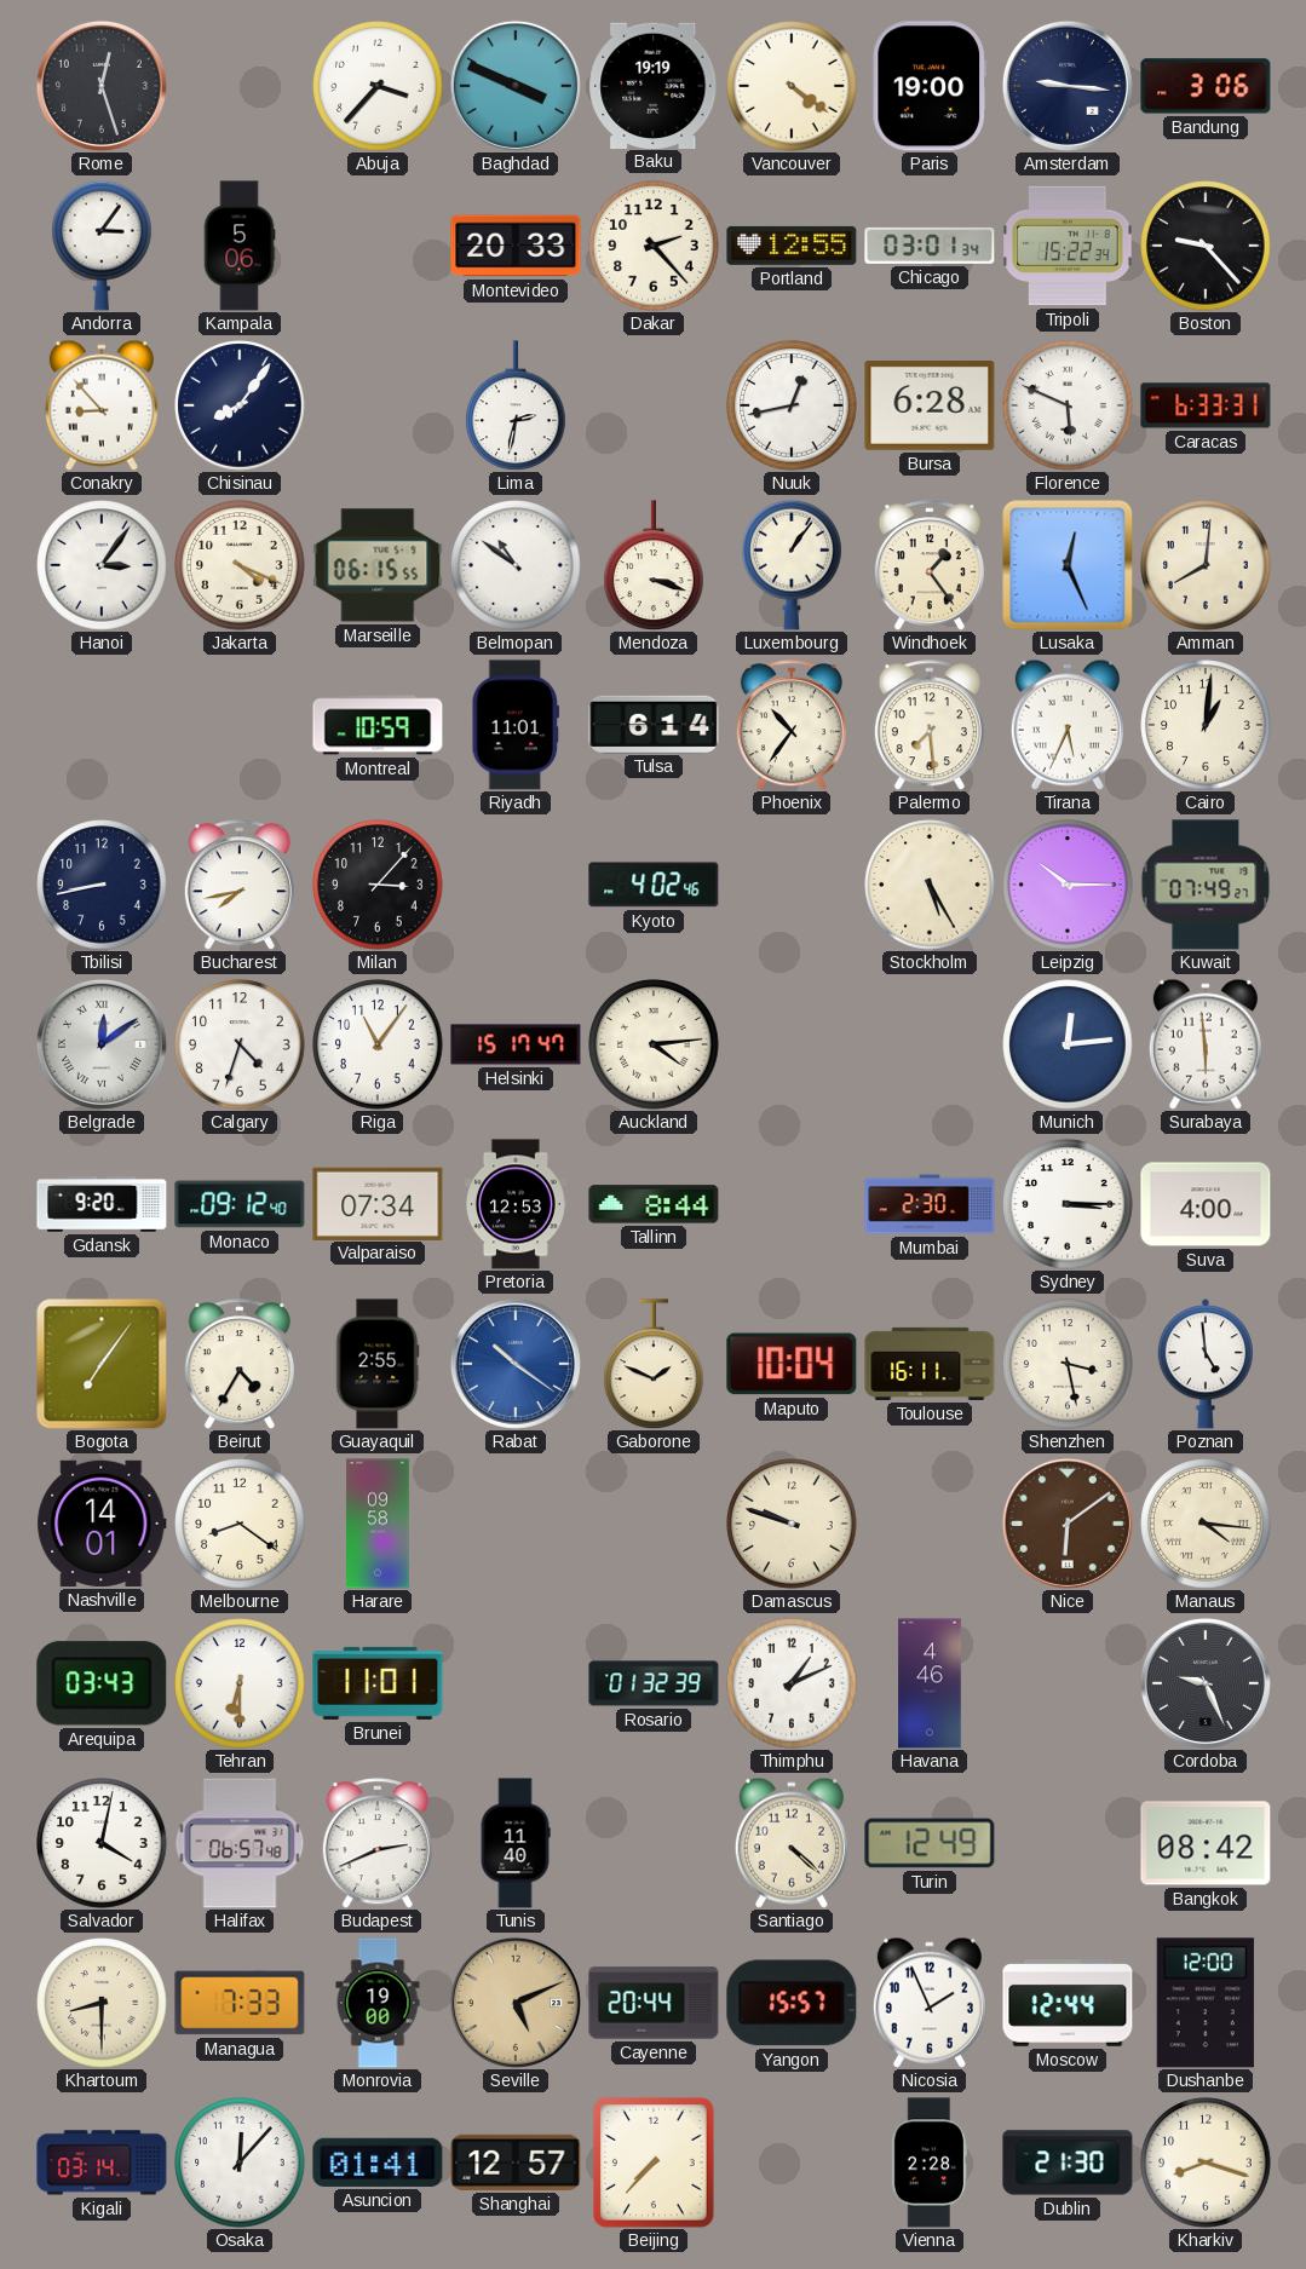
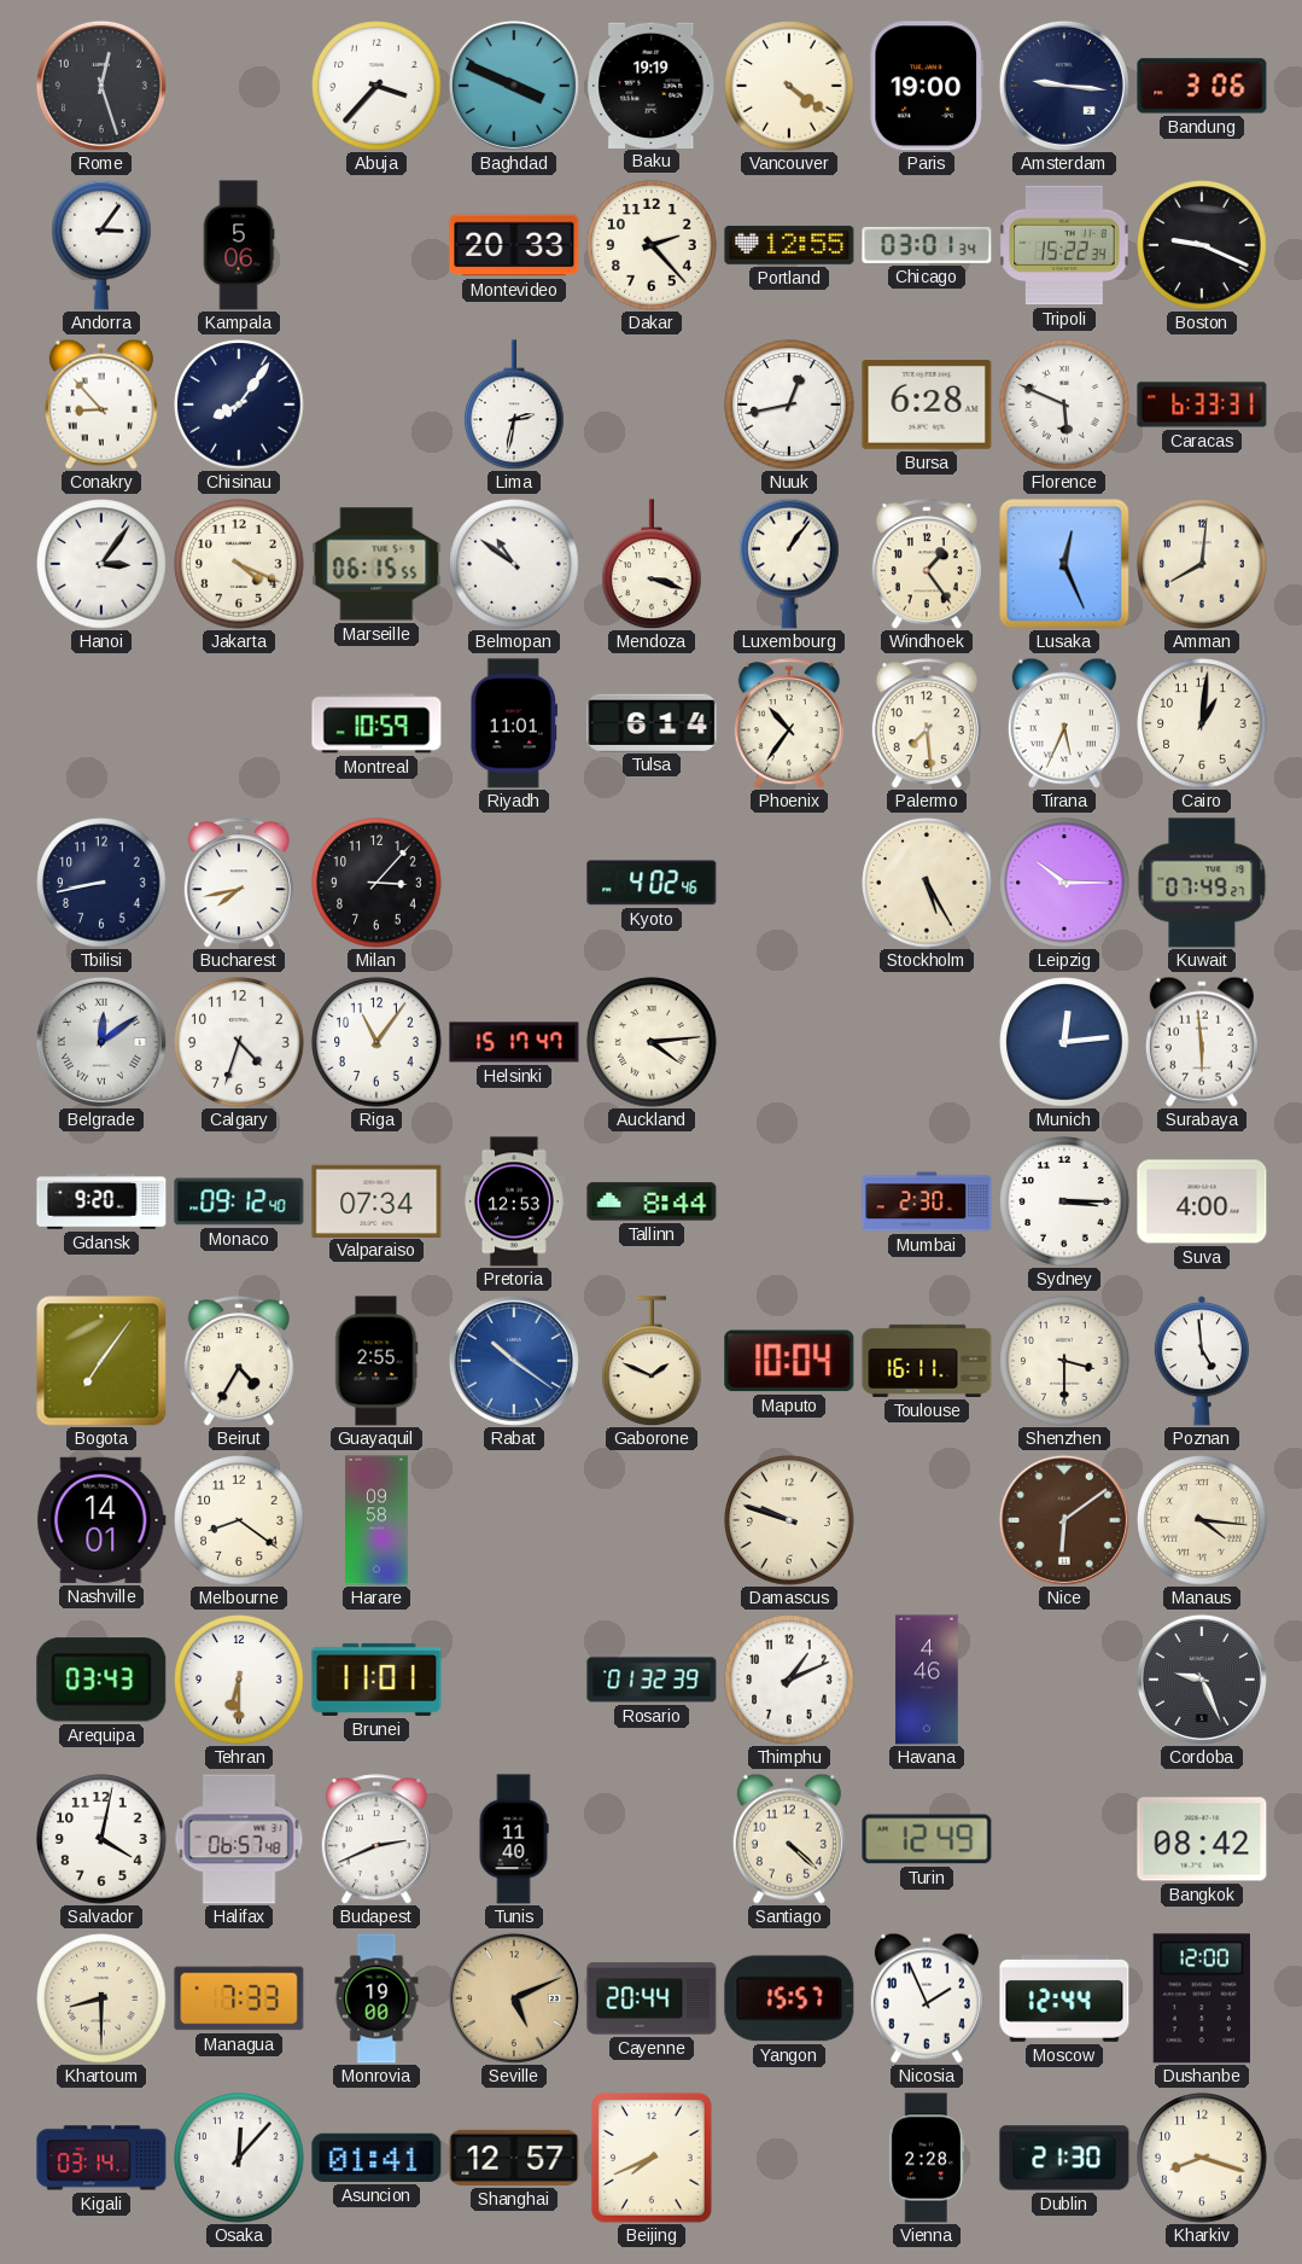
Boston: 9:23 -> 9:19 (1202, 245)
Shenzhen: 3:28 -> 3:30 (1064, 1361)
Beijing: 7:37 -> 7:41 (653, 2158)
